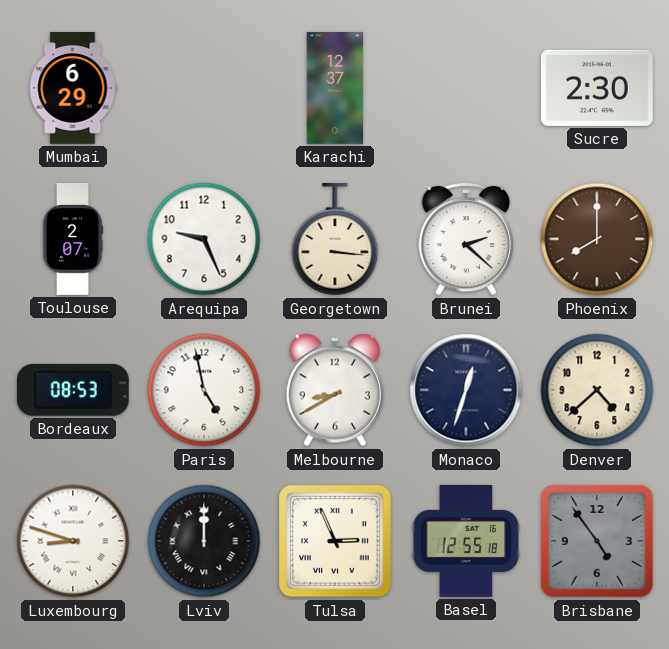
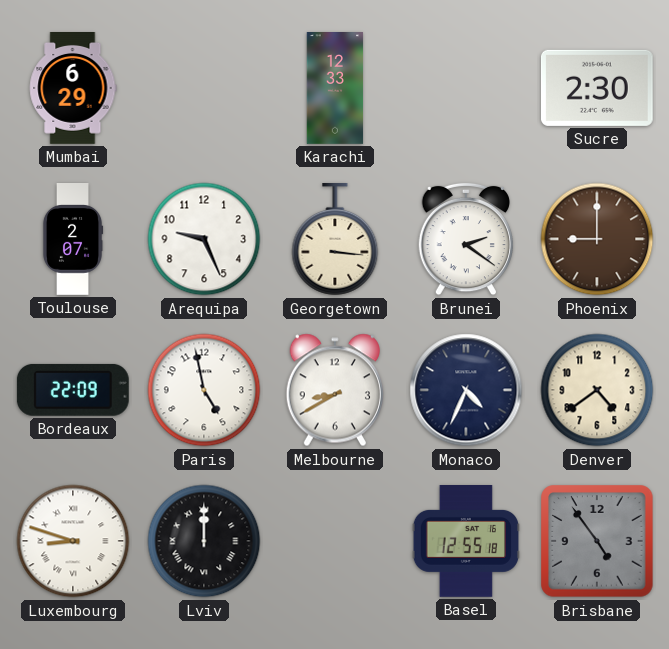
Karachi: 12:37 -> 12:33 (335, 89)
Brunei: 2:22 -> 2:21 (465, 239)
Phoenix: 8:00 -> 9:00 (597, 239)
Bordeaux: 08:53 -> 22:09 (73, 390)
Monaco: 12:33 -> 4:34 (466, 390)
Denver: 4:38 -> 4:39 (597, 390)
Tulsa: 2:56 -> none (335, 541)
